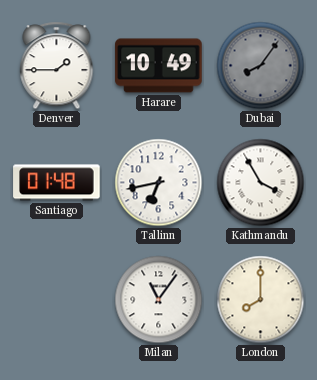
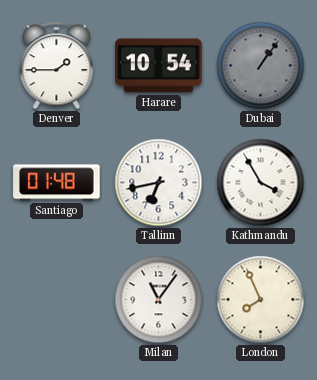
Harare: 10:49 -> 10:54 (159, 66)
Dubai: 8:06 -> 1:06 (261, 66)
London: 8:00 -> 7:56 (261, 300)
